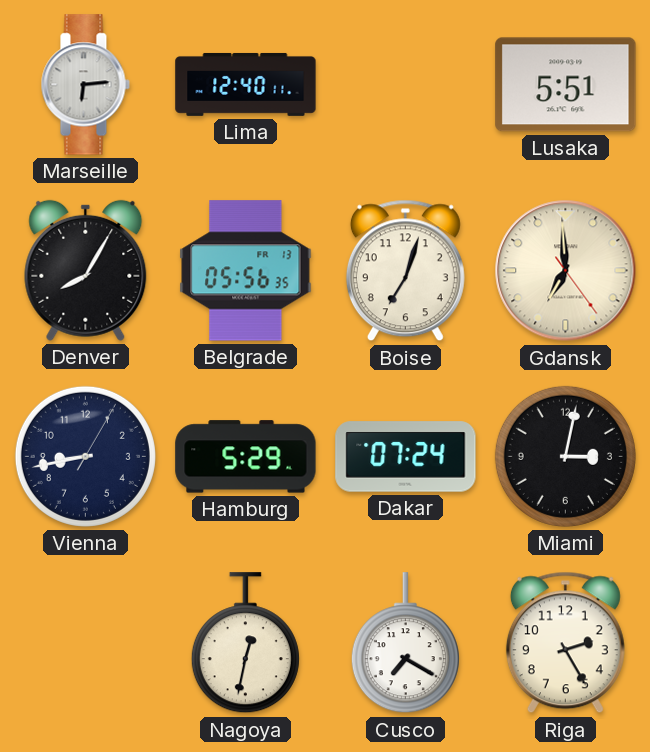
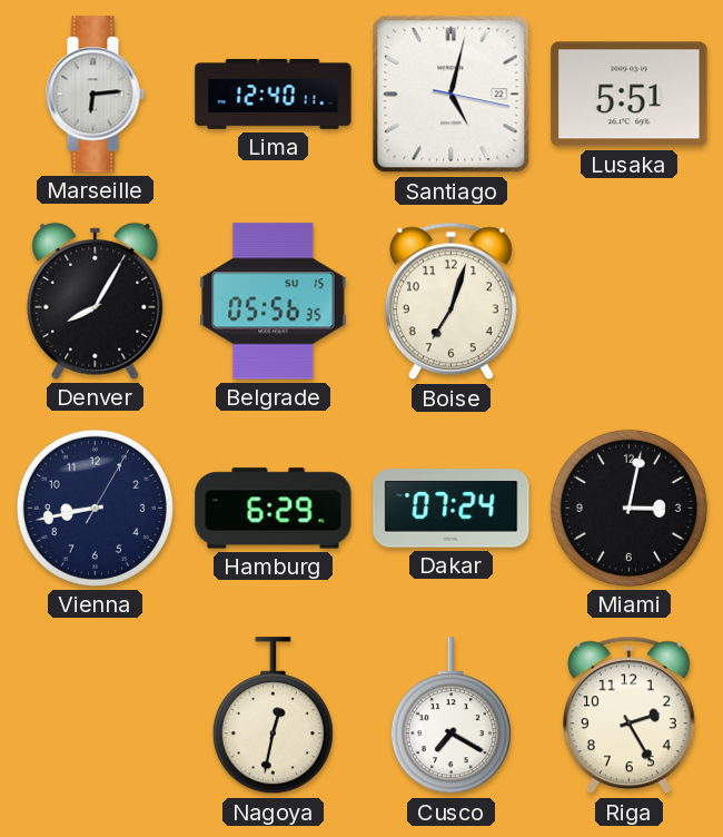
Santiago: none -> 5:02 (452, 95)
Belgrade date: FR 13 -> SU 15 (274, 302)
Gdansk: 6:59 -> none (566, 271)
Hamburg: 5:29 -> 6:29 (274, 509)
